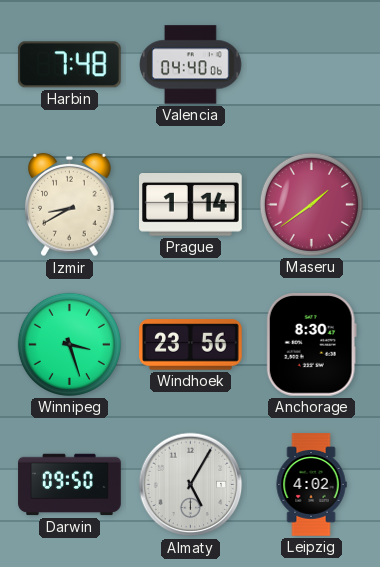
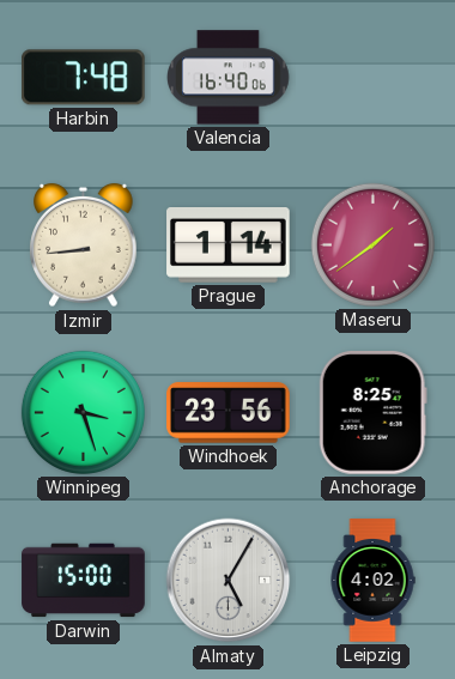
Valencia: 04:40 -> 16:40 (229, 78)
Izmir: 8:40 -> 8:44 (84, 245)
Anchorage: 8:30 -> 8:25 (372, 413)
Darwin: 09:50 -> 15:00 (84, 581)
